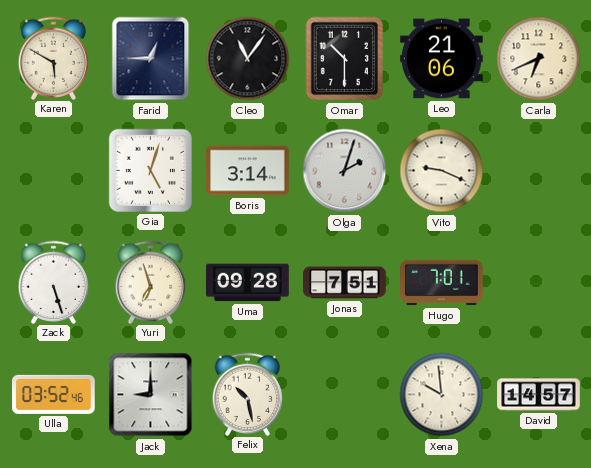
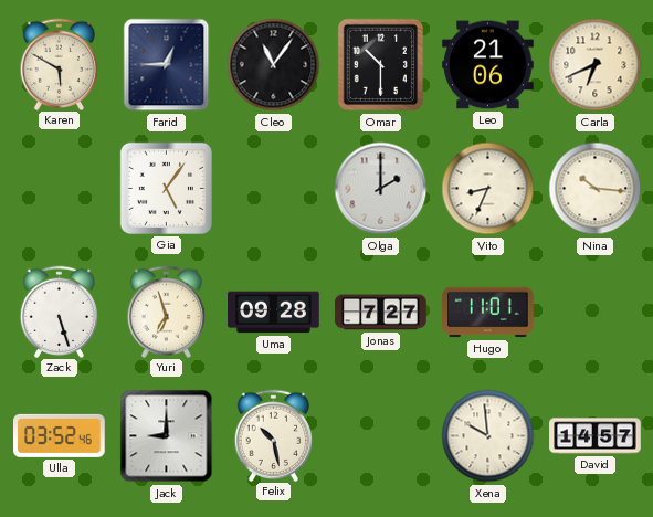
Gia: 5:03 -> 5:06 (166, 188)
Boris: 3:14 -> none (248, 171)
Olga: 2:03 -> 2:00 (381, 189)
Vito: 9:19 -> 8:34 (488, 189)
Nina: none -> 10:16 (596, 189)
Jonas: 7:51 -> 7:27 (381, 313)
Hugo: 7:01 -> 11:01 (488, 313)
